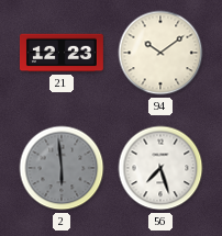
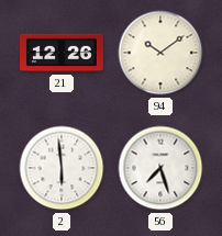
21: 12:23 -> 12:26 (62, 53)
2 dial: grey -> white (62, 168)
